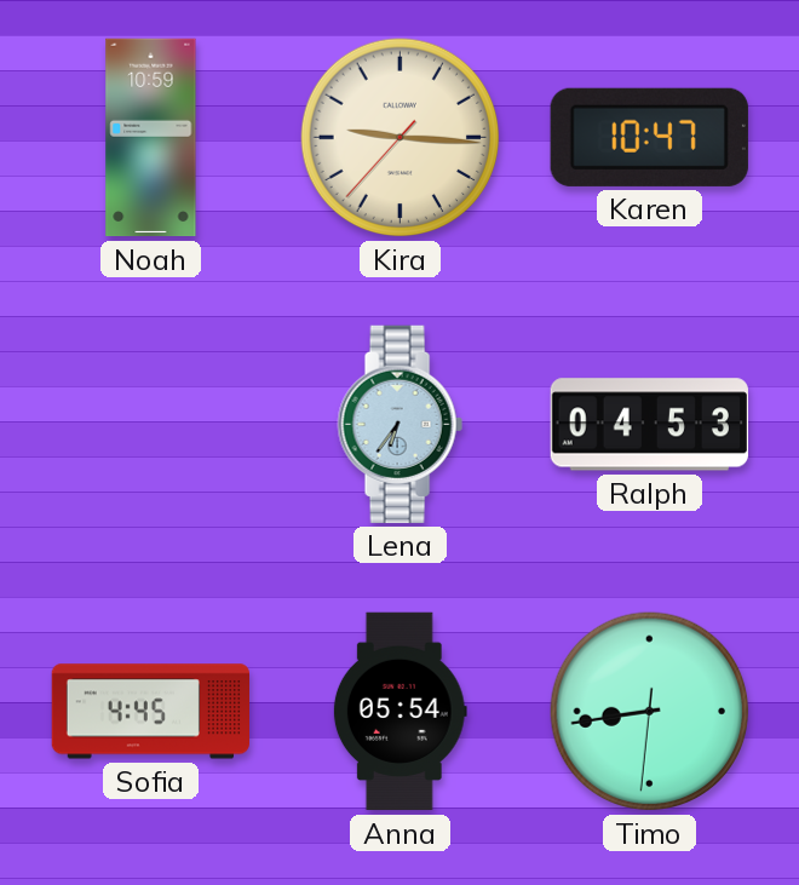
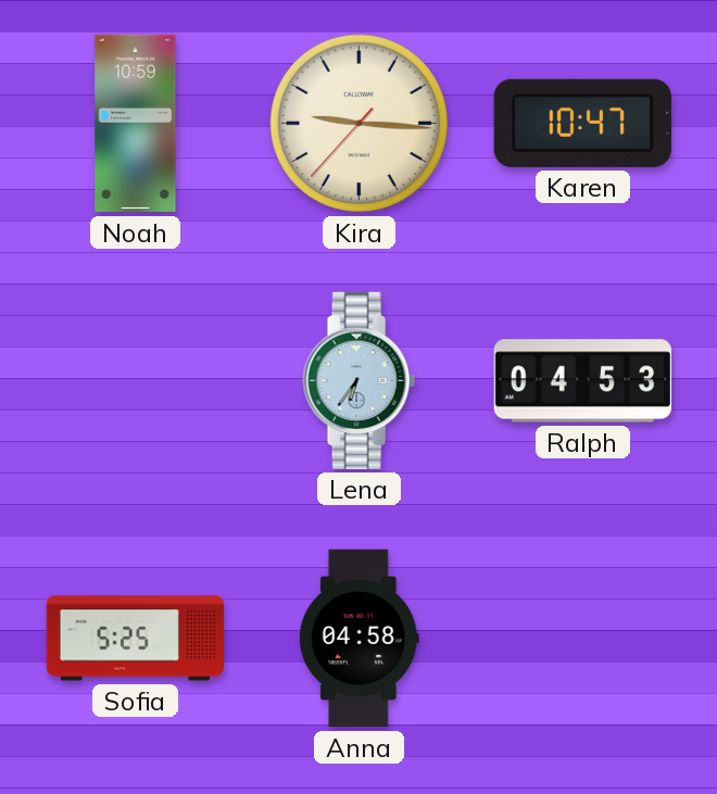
Sofia: 4:45 -> 5:25 (135, 639)
Anna: 05:54 -> 04:58 (358, 639)
Timo: 8:43 -> none (650, 712)
